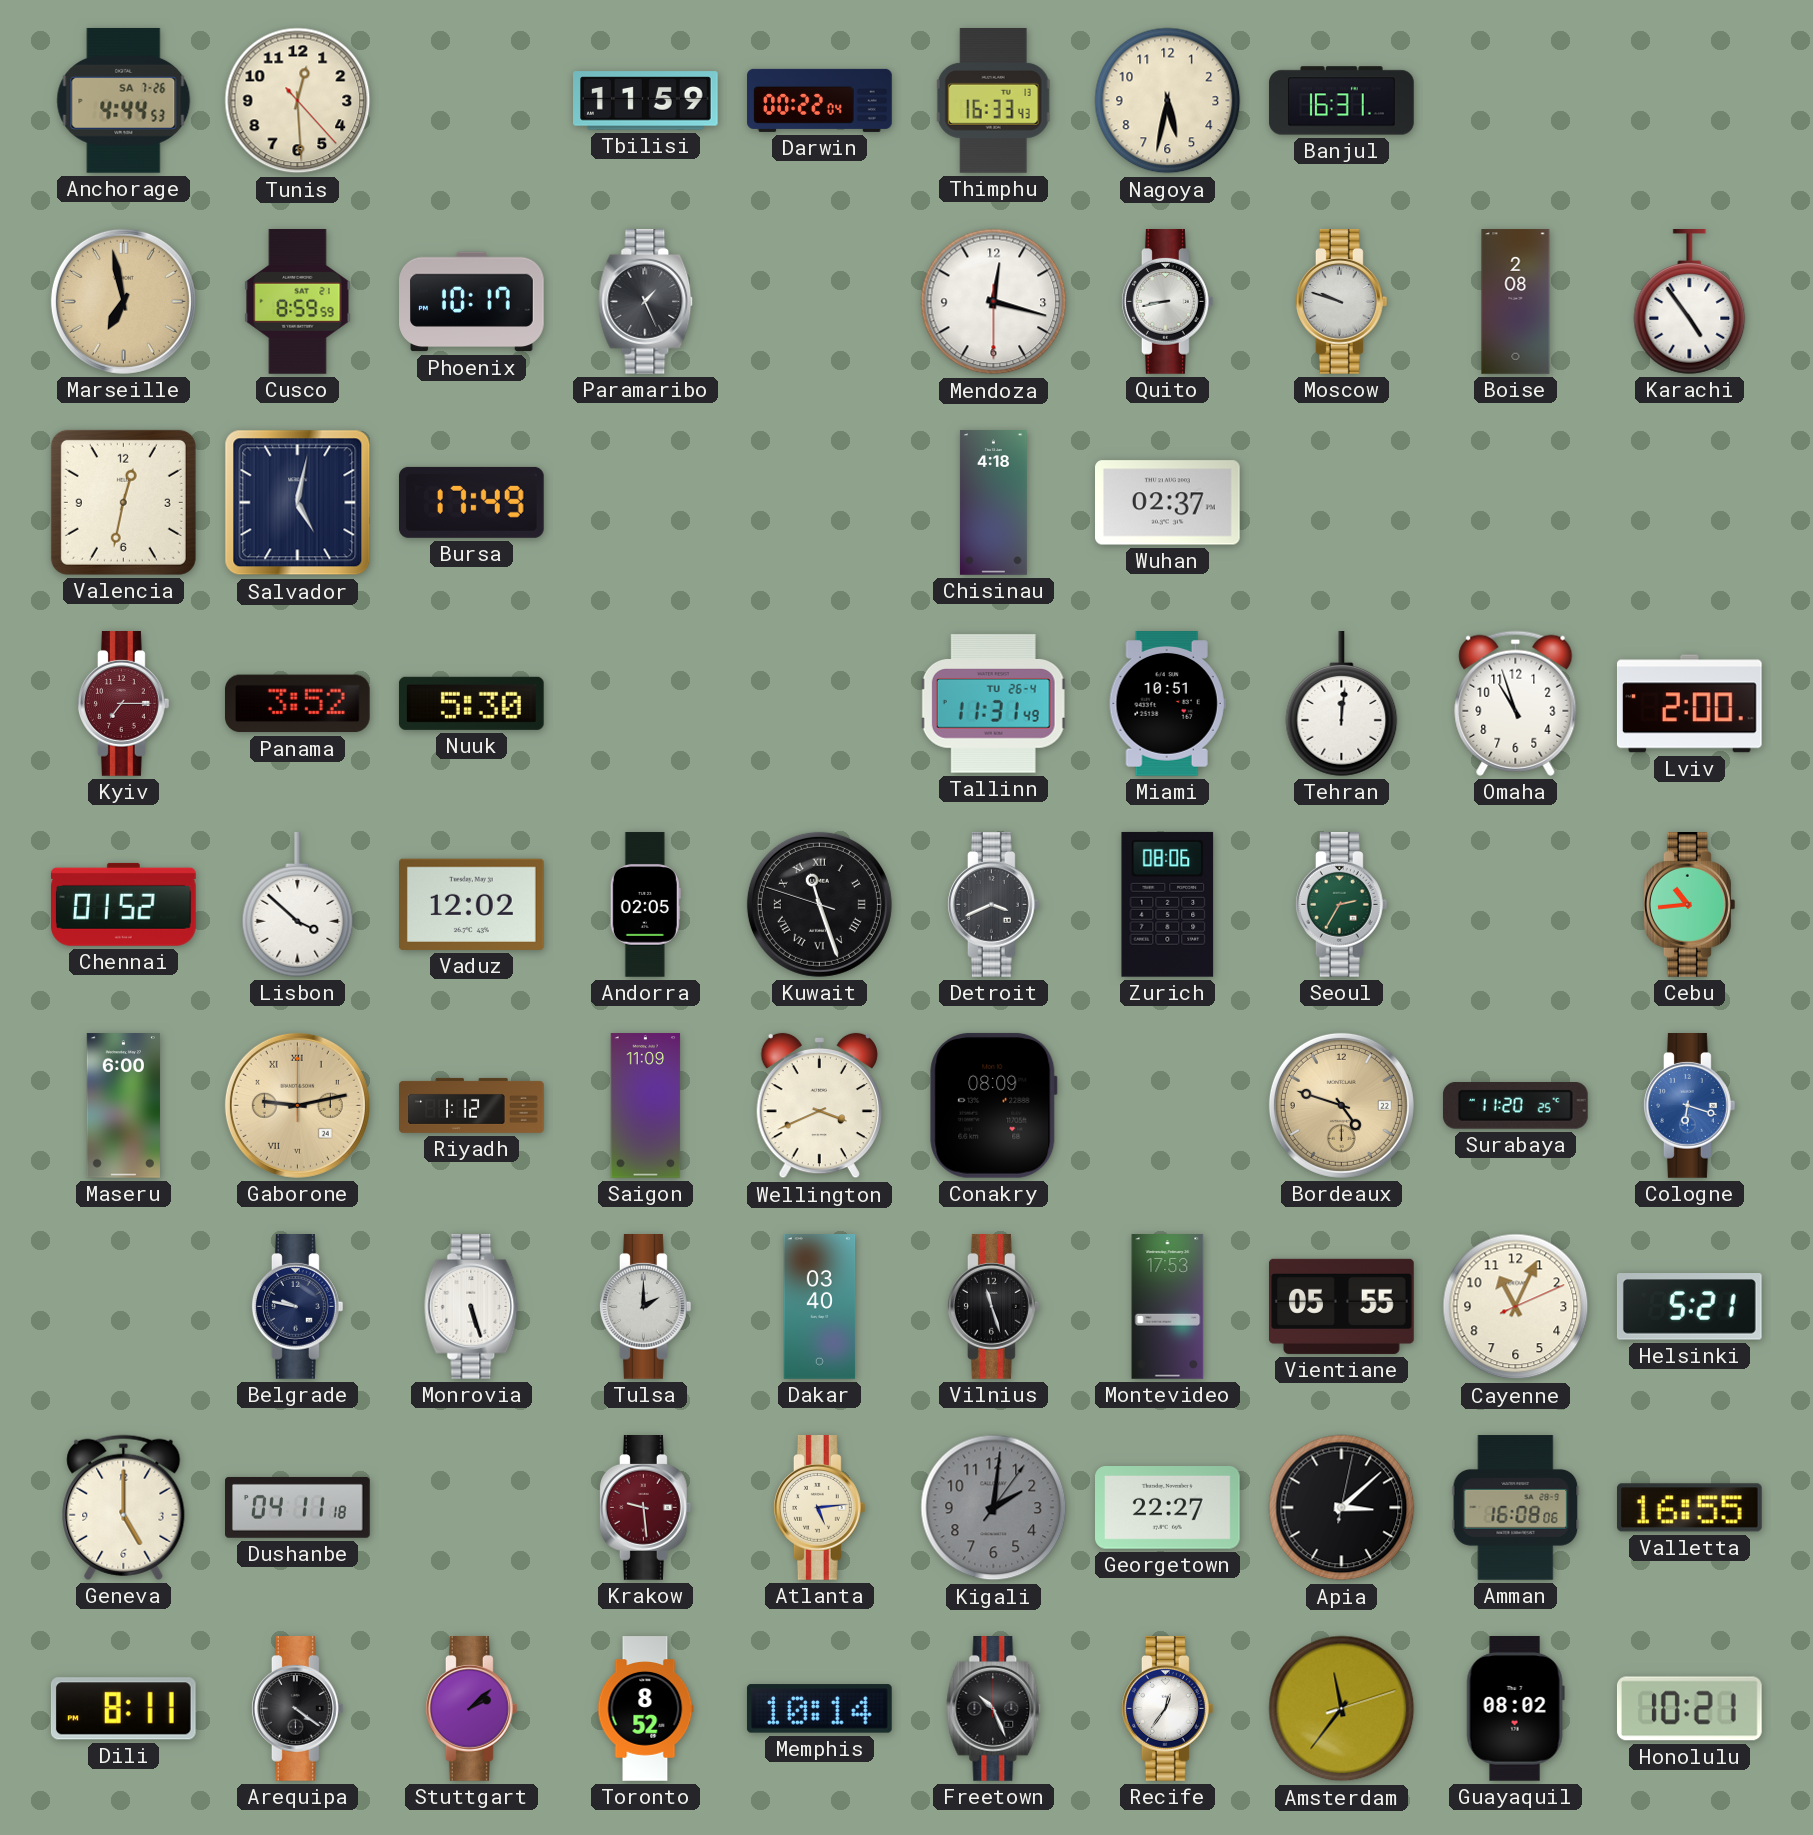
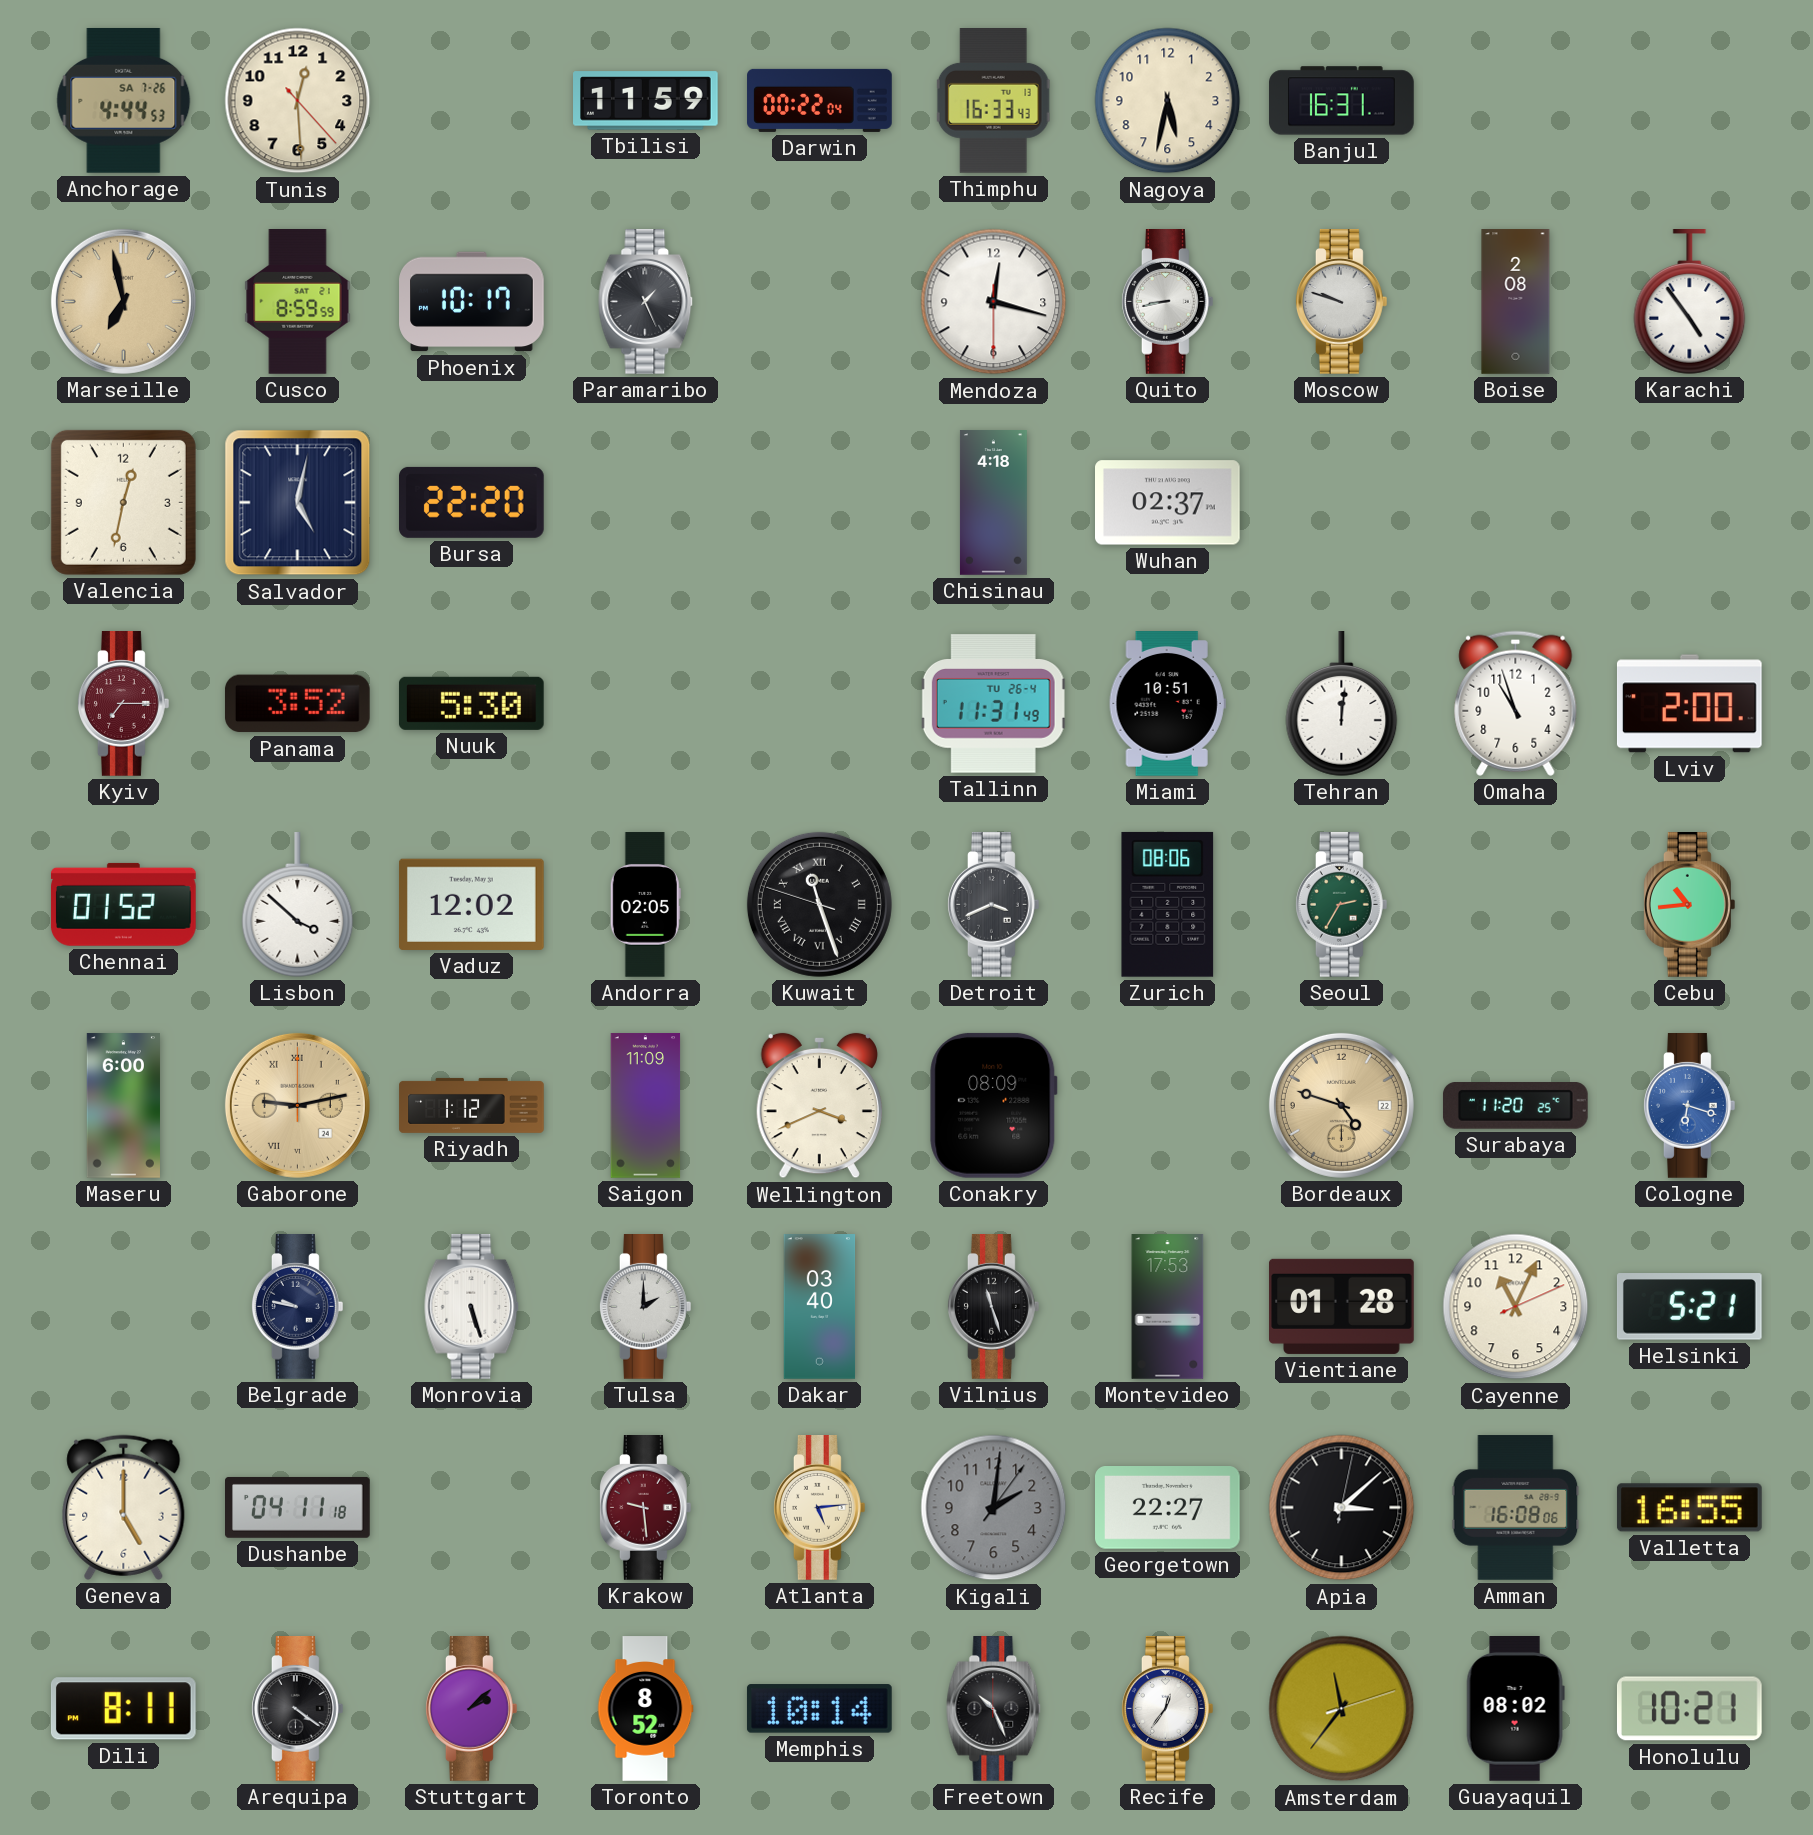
Bursa: 17:49 -> 22:20 (472, 502)
Vientiane: 05:55 -> 01:28 (1342, 1306)
